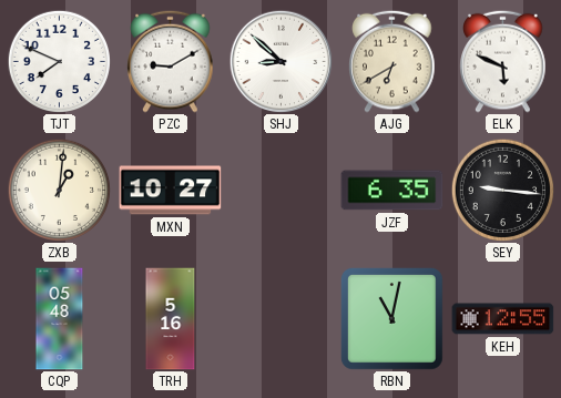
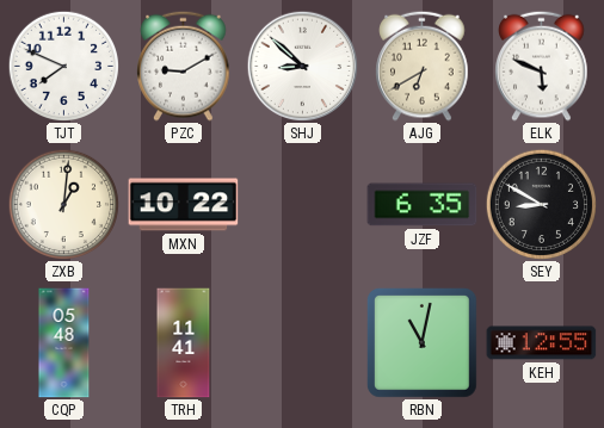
MXN: 10:27 -> 10:22 (184, 205)
SEY: 9:16 -> 8:50 (541, 204)
TRH: 5:16 -> 11:41 (184, 343)
